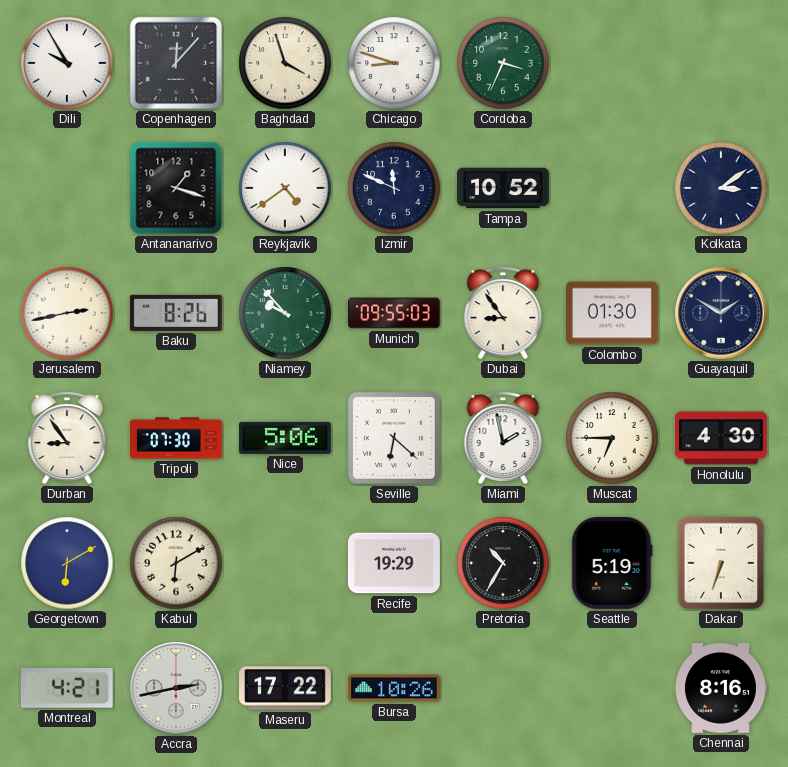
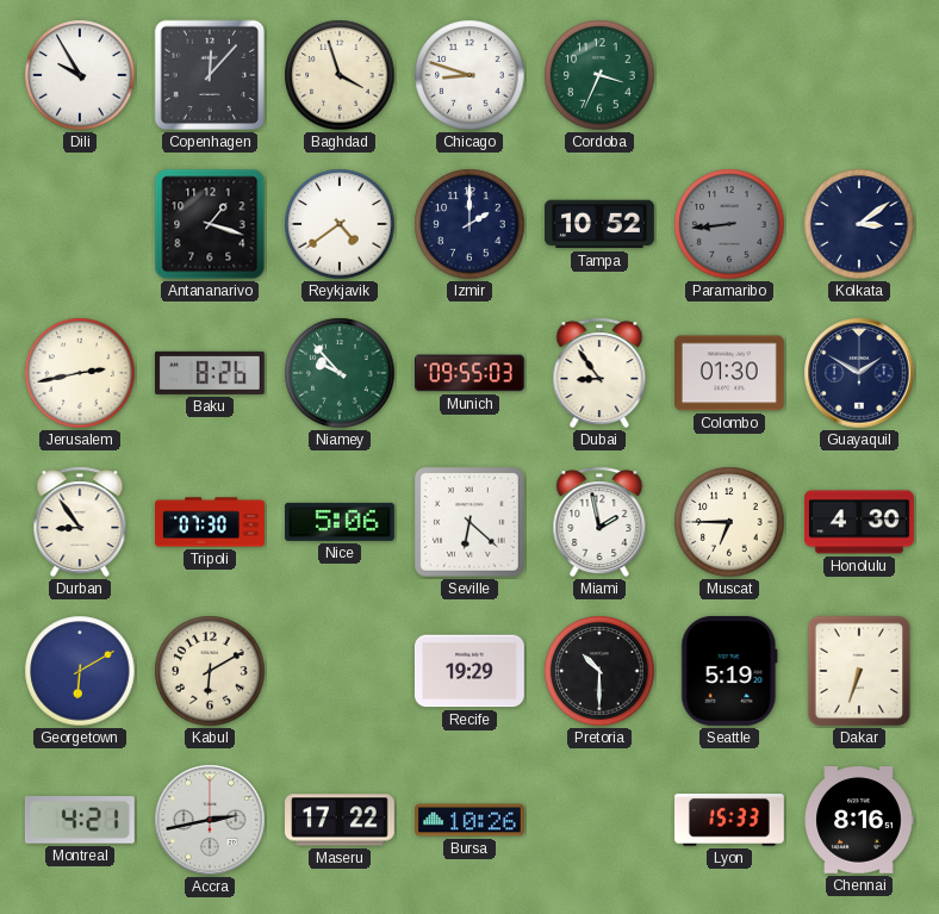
Izmir: 11:49 -> 2:00 (470, 224)
Paramaribo: none -> 8:44 (729, 224)
Pretoria: 10:35 -> 10:30 (599, 671)
Lyon: none -> 15:33 (730, 820)
